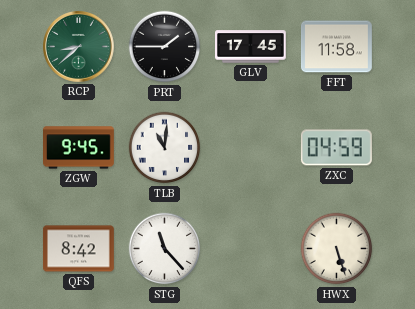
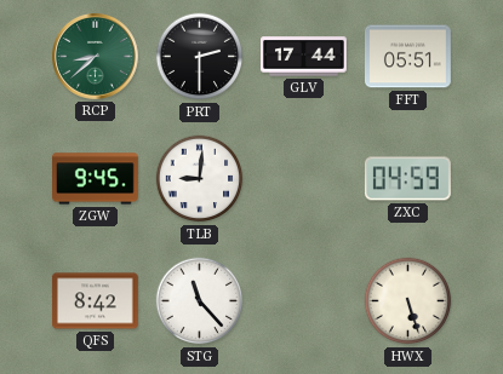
PRT: 1:45 -> 2:30 (200, 57)
GLV: 17:45 -> 17:44 (304, 57)
FFT: 11:58 -> 05:51 (407, 57)
TLB: 11:01 -> 9:01 (200, 179)
